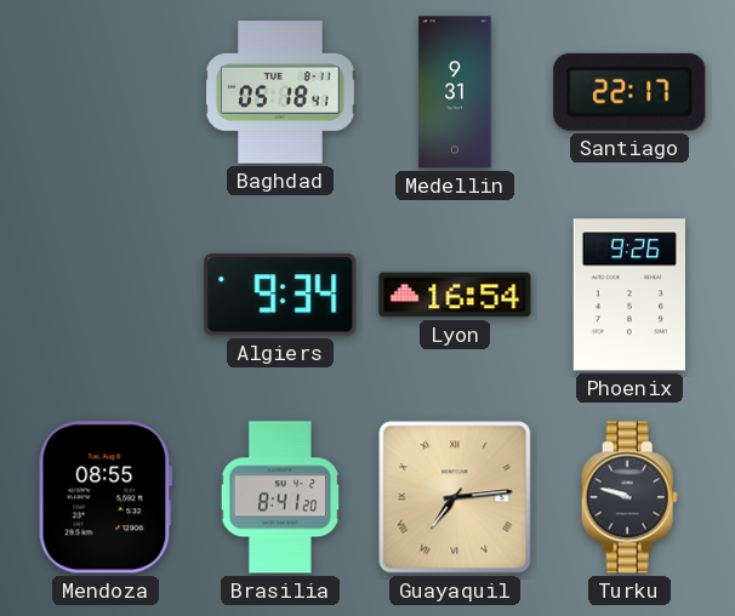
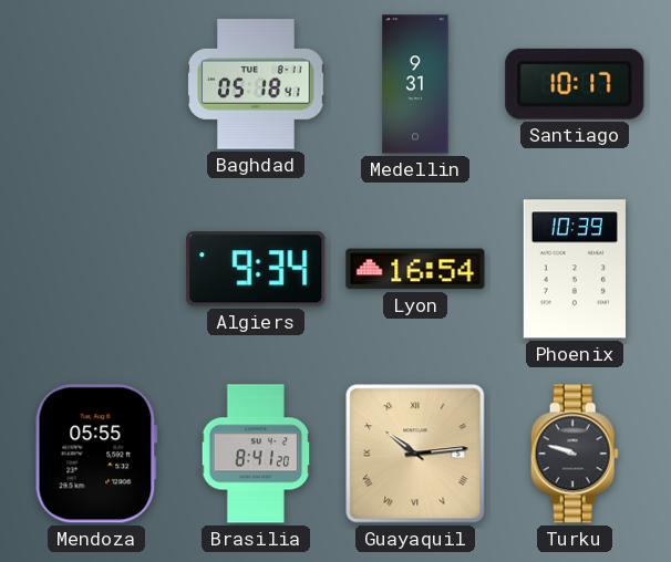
Santiago: 22:17 -> 10:17 (575, 84)
Phoenix: 9:26 -> 10:39 (575, 269)
Mendoza: 08:55 -> 05:55 (96, 454)
Guayaquil: 7:14 -> 10:14 (415, 454)
